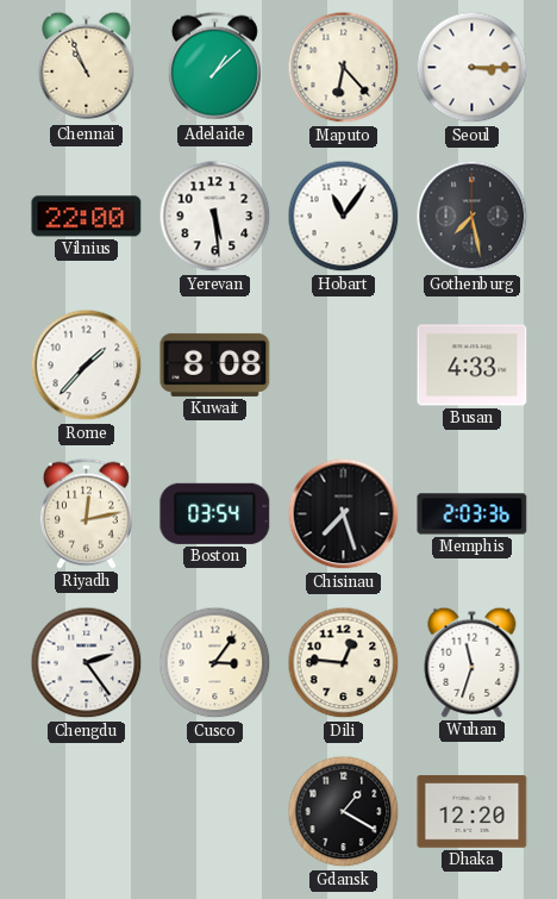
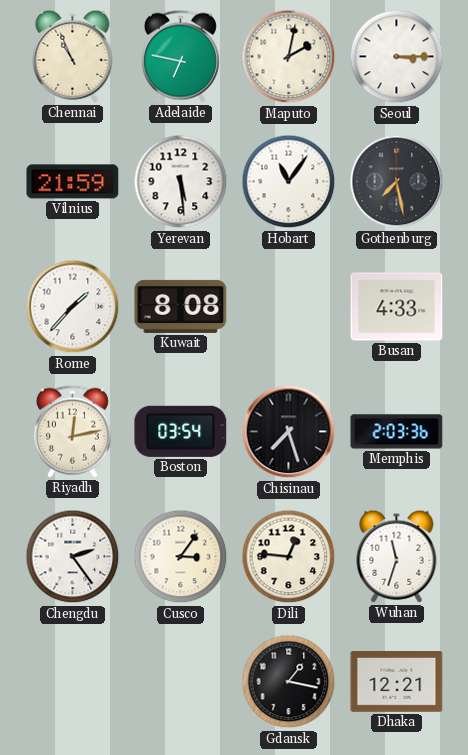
Adelaide: 1:08 -> 6:47 (180, 56)
Maputo: 6:23 -> 2:02 (289, 57)
Vilnius: 22:00 -> 21:59 (73, 182)
Gdansk: 1:20 -> 1:17 (289, 682)
Dhaka: 12:20 -> 12:21 (397, 682)
